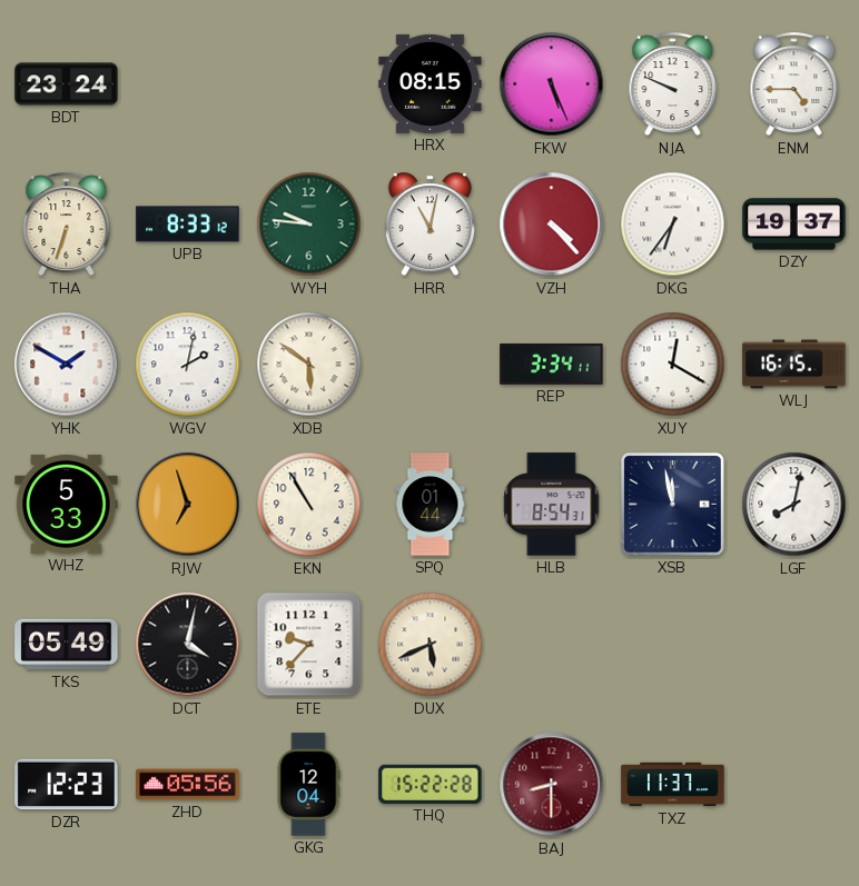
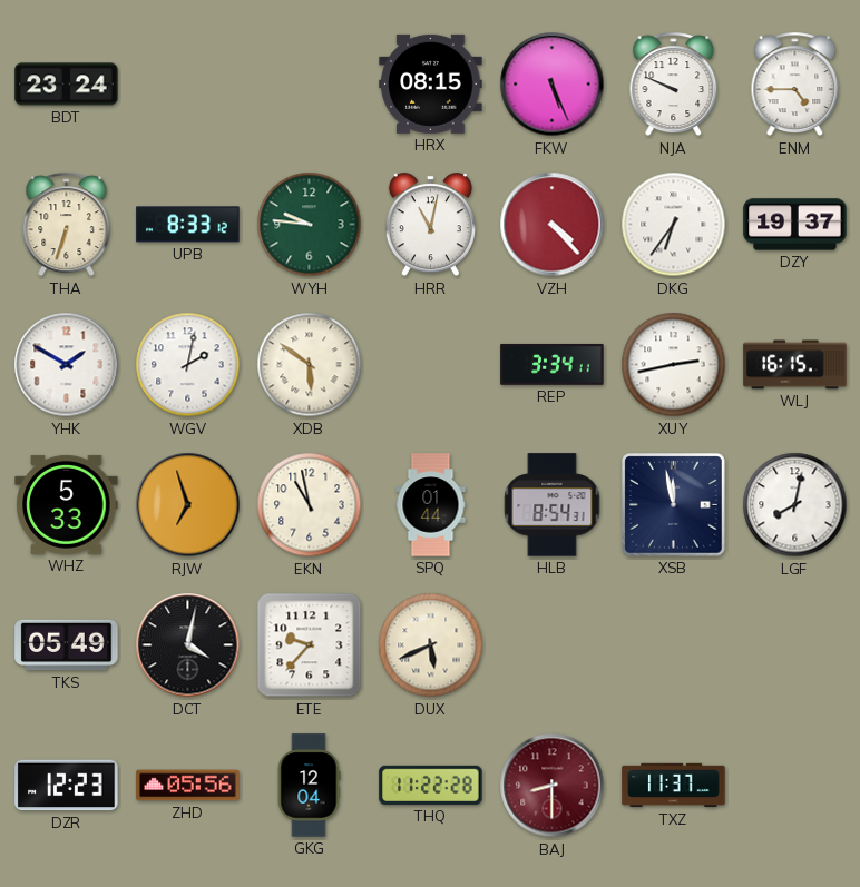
XUY: 12:20 -> 2:43 (674, 365)
EKN: 10:55 -> 10:58 (310, 505)
THQ: 15:22 -> 11:22 (431, 785)
